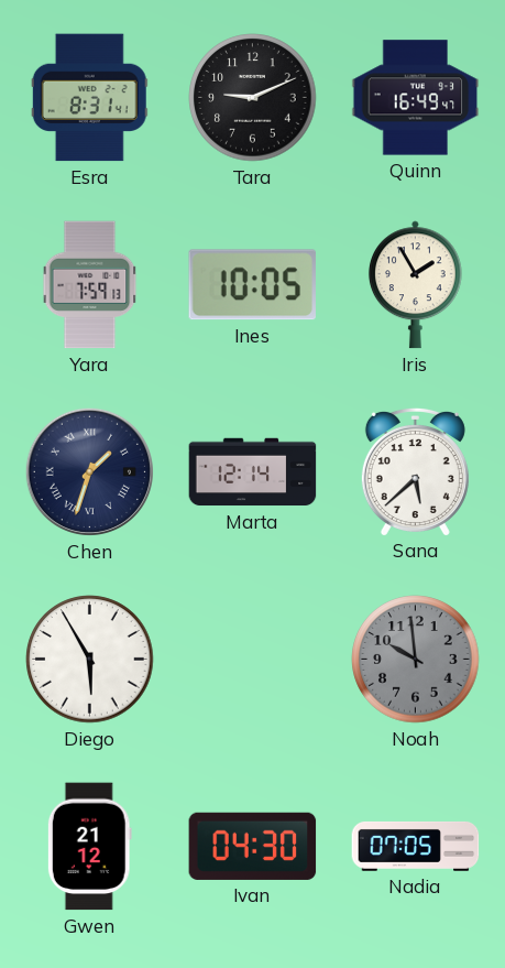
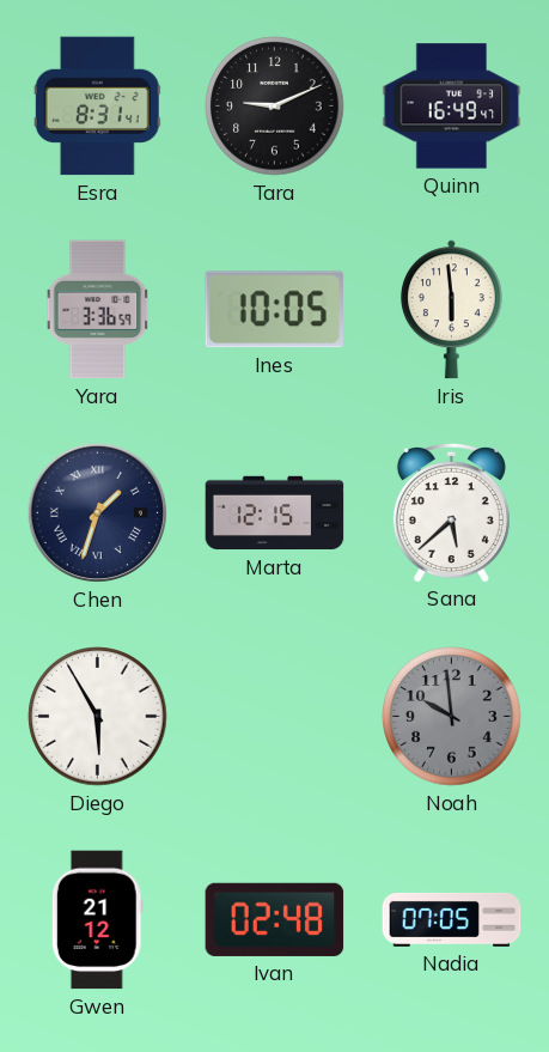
Yara: 7:59 -> 3:36 (98, 310)
Iris: 1:55 -> 5:59 (451, 310)
Marta: 12:14 -> 12:15 (275, 513)
Ivan: 04:30 -> 02:48 (275, 919)
